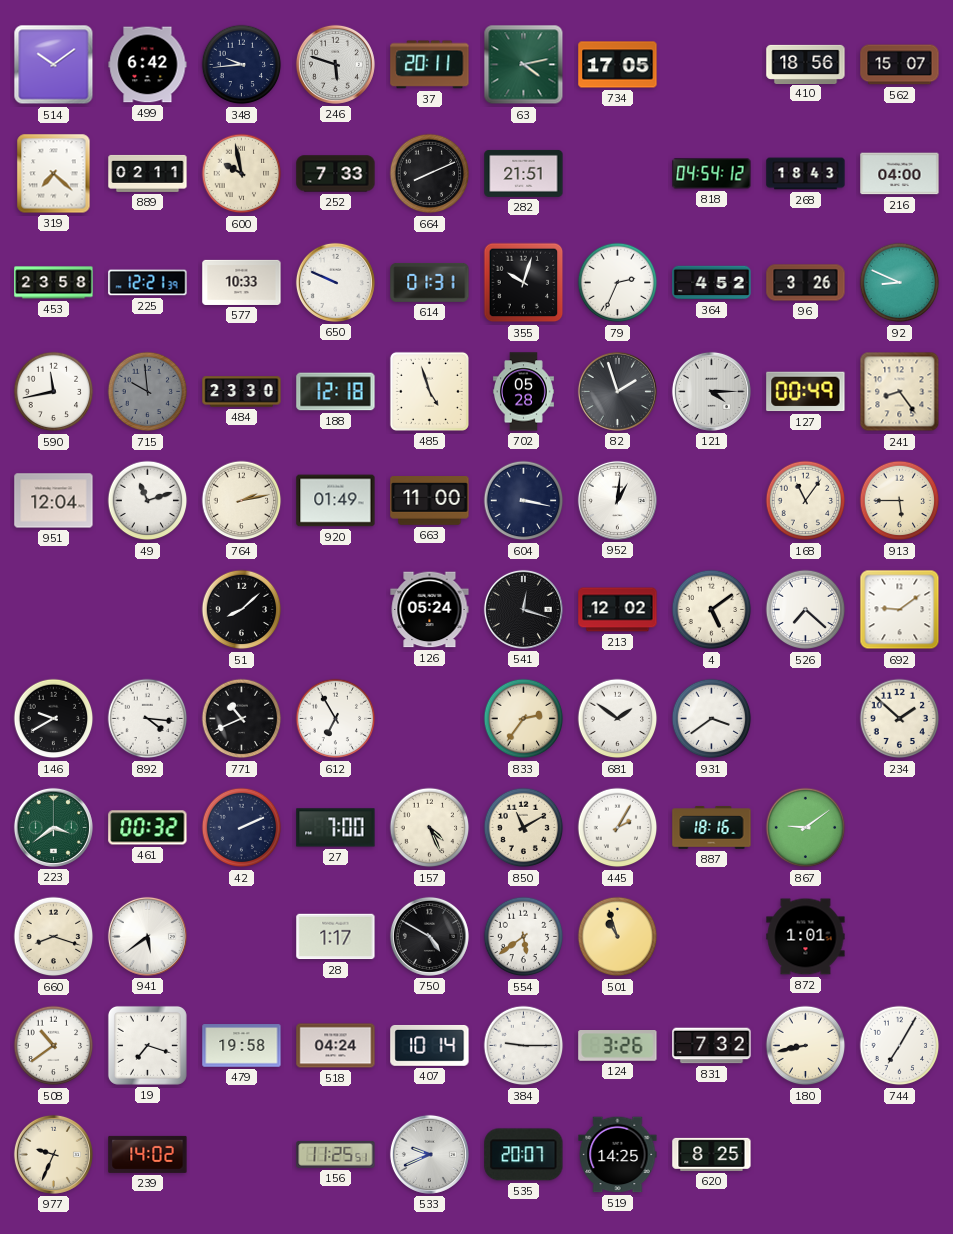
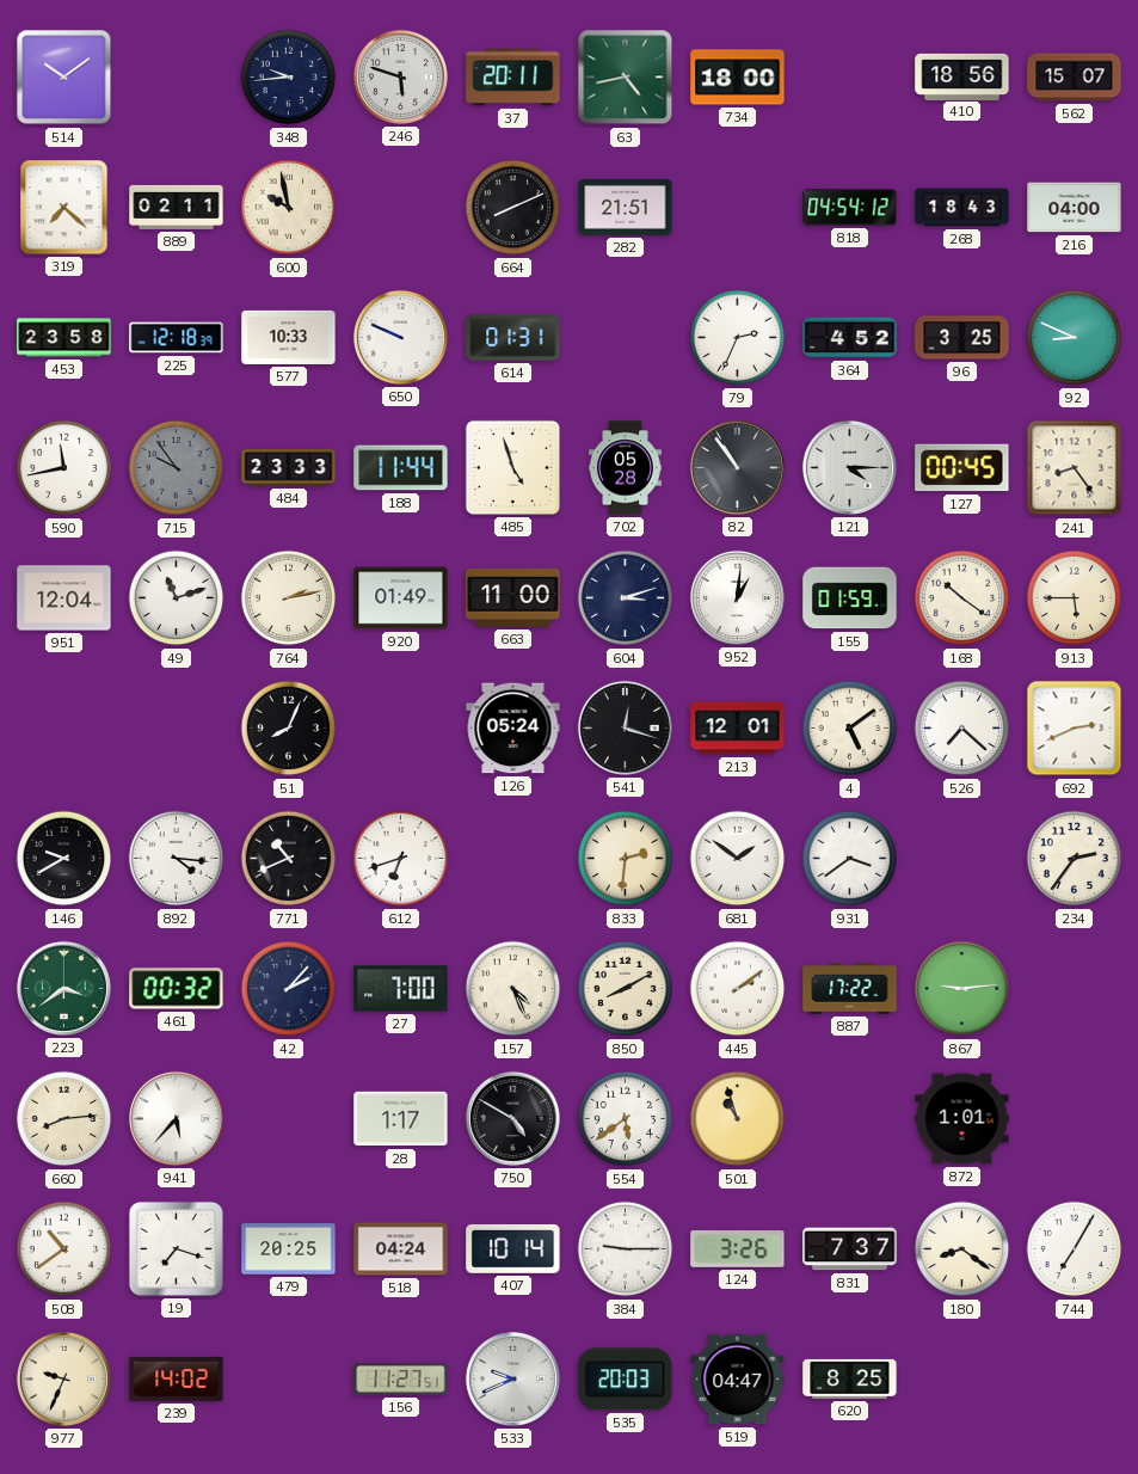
499: 6:42 -> none (148, 65)
63: 4:13 -> 4:43 (626, 78)
734: 17:05 -> 18:00 (738, 78)
252: 7:33 -> none (336, 174)
225: 12:21 -> 12:18 (177, 338)
355: 10:03 -> none (524, 283)
96: 3:26 -> 3:25 (962, 338)
715: 9:59 -> 9:54 (177, 468)
484: 23:30 -> 23:33 (289, 468)
188: 12:18 -> 11:44 (401, 468)
82: 1:57 -> 10:54 (737, 467)
127: 00:49 -> 00:45 (962, 468)
604: 3:17 -> 3:12 (626, 598)
155: none -> 01:59 (850, 598)
168: 11:06 -> 10:21 (962, 598)
51: 8:08 -> 8:04 (289, 729)
213: 12:02 -> 12:01 (738, 729)
692: 9:09 -> 2:41 (1075, 729)
612: 6:55 -> 6:42 (401, 859)
833: 2:36 -> 2:31 (626, 859)
234: 1:52 -> 2:36 (1075, 859)
42: 2:11 -> 2:07 (289, 989)
850: 11:10 -> 8:10 (626, 989)
445: 2:05 -> 2:09 (738, 989)
887: 18:16 -> 17:22 (850, 989)
867: 9:09 -> 9:14 (962, 989)
660: 8:18 -> 8:14 (64, 1119)
941: 5:39 -> 5:37 (176, 1118)
479: 19:58 -> 20:25 (289, 1249)
831: 7:32 -> 7:37 (850, 1249)
180: 8:43 -> 8:21 (962, 1249)
156: 11:25 -> 11:27 (401, 1378)
535: 20:07 -> 20:03 (626, 1380)
519: 14:25 -> 04:47 (738, 1380)
